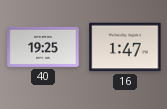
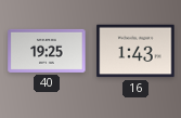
16: 1:47 -> 1:43 (135, 51)
